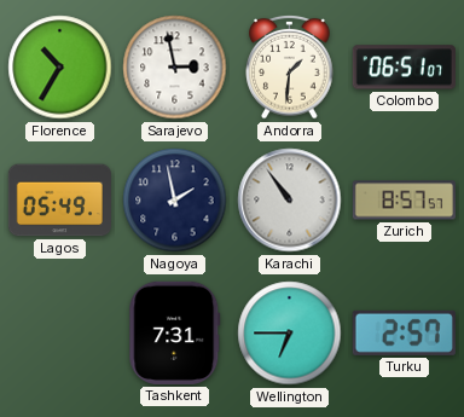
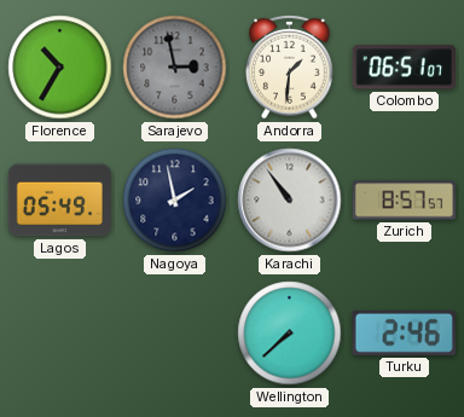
Sarajevo dial: white -> grey (175, 68)
Tashkent: 7:31 -> none (175, 332)
Wellington: 6:45 -> 7:38 (290, 334)
Turku: 2:57 -> 2:46 (404, 332)
